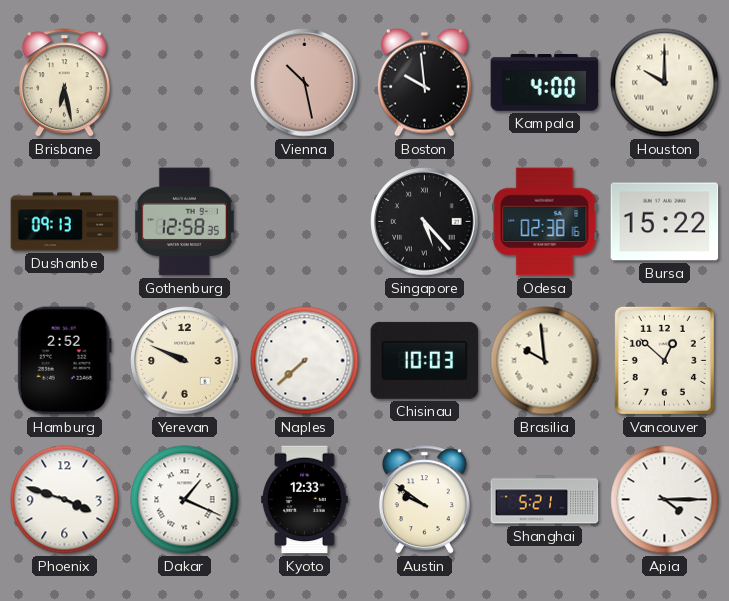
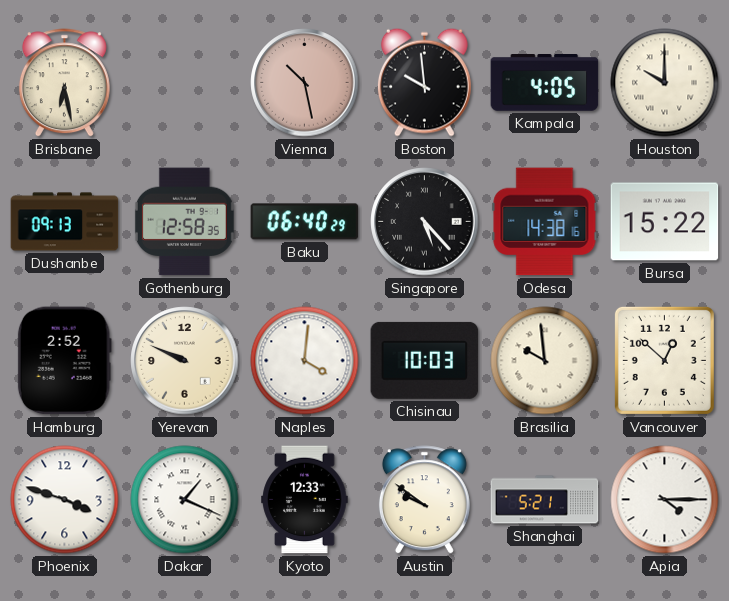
Kampala: 4:00 -> 4:05 (545, 83)
Baku: none -> 06:40 (305, 222)
Odesa: 02:38 -> 14:38 (545, 222)
Naples: 7:38 -> 4:01 (305, 361)
